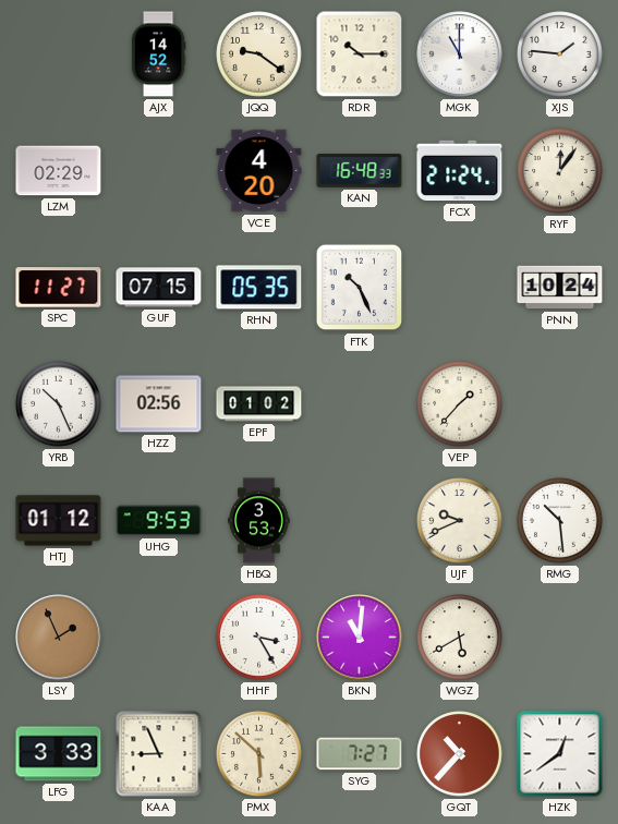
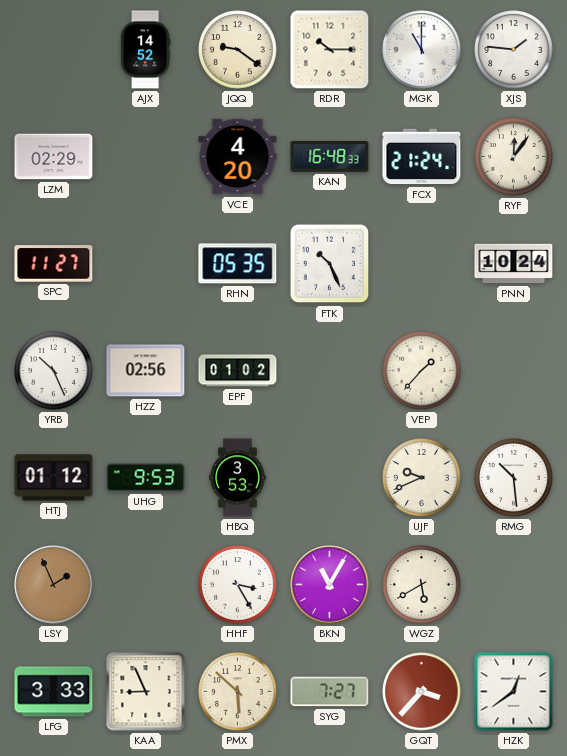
GUF: 07:15 -> none (159, 288)
BKN: 11:01 -> 11:05 (330, 585)
GQT: 10:37 -> 3:37 (422, 692)
